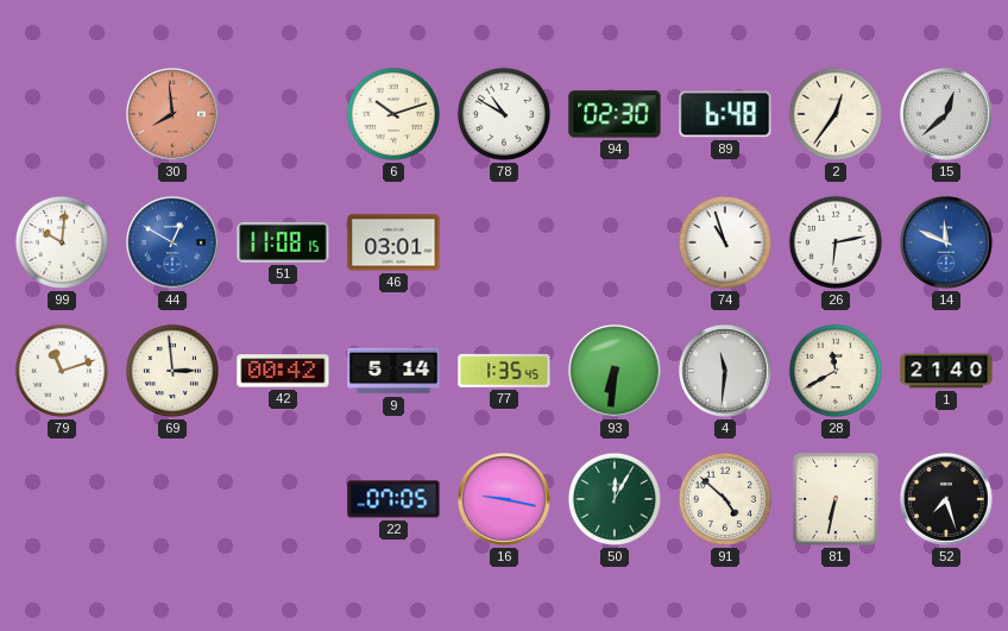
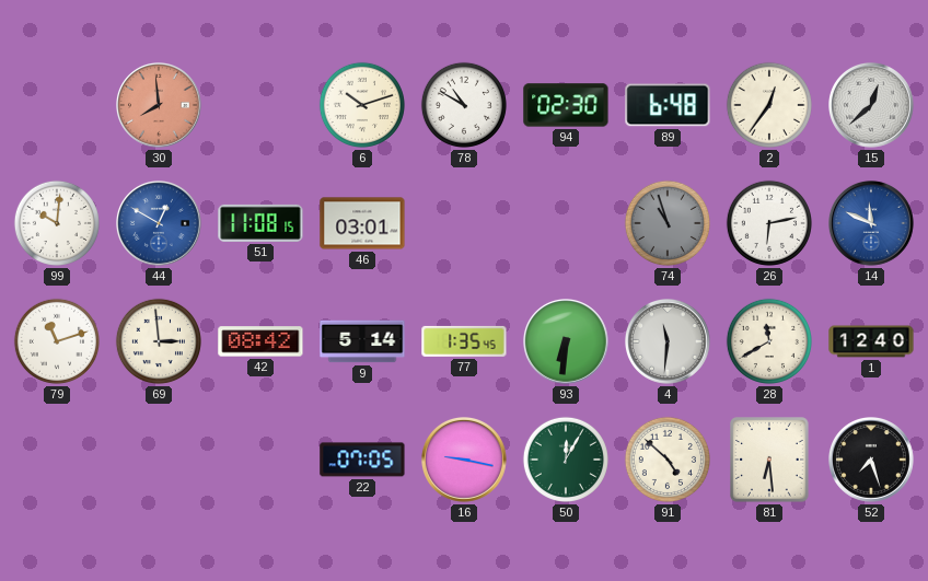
74 dial: white -> grey (668, 223)
42: 00:42 -> 08:42 (260, 341)
1: 21:40 -> 12:40 (871, 341)
81: 6:32 -> 6:29 (769, 460)
